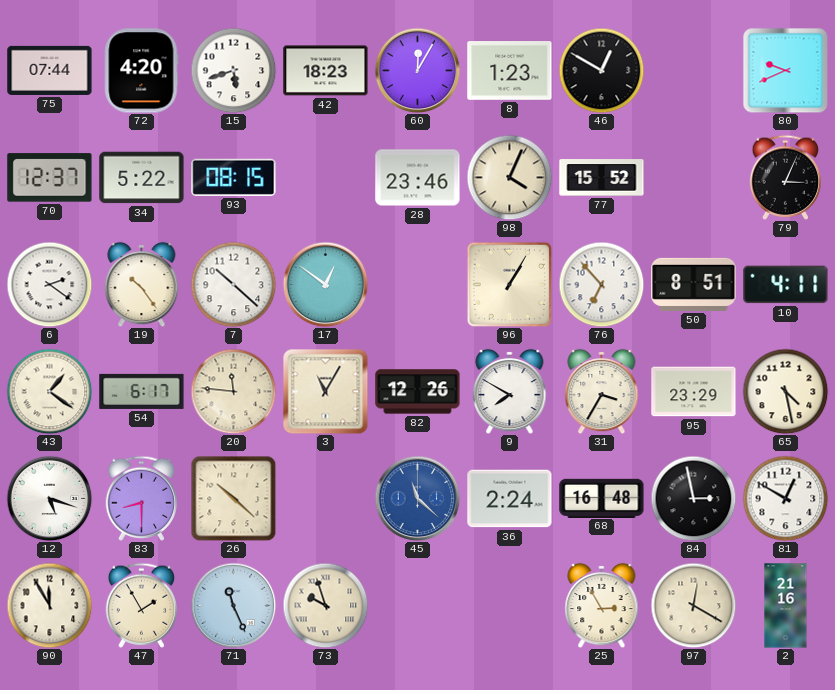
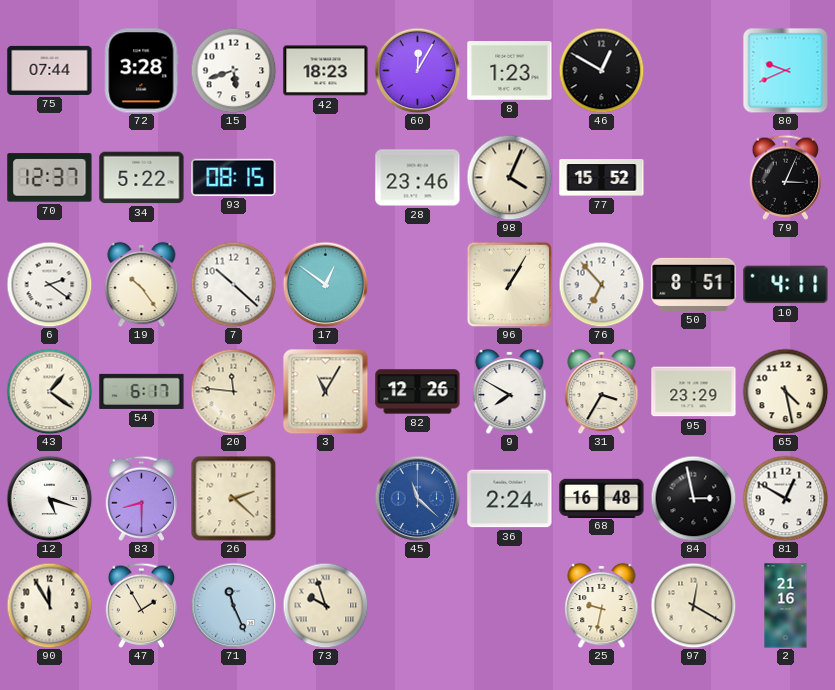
72: 4:20 -> 3:28 (141, 71)
26: 10:22 -> 2:22 (233, 498)
25: 2:55 -> 9:32 (602, 605)
